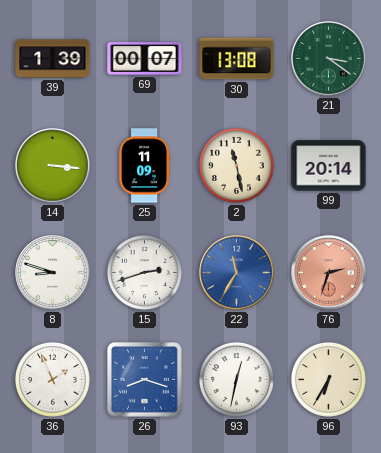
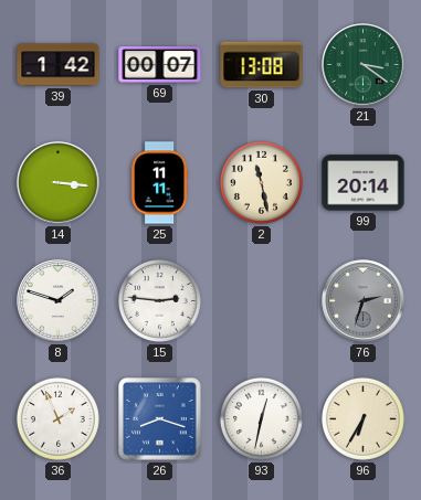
39: 1:39 -> 1:42 (59, 65)
25: 11:09 -> 11:11 (160, 183)
8: 8:48 -> 1:48 (59, 301)
15: 2:42 -> 2:46 (159, 300)
22: 11:35 -> none (237, 273)
76 dial: salmon -> grey (364, 301)
